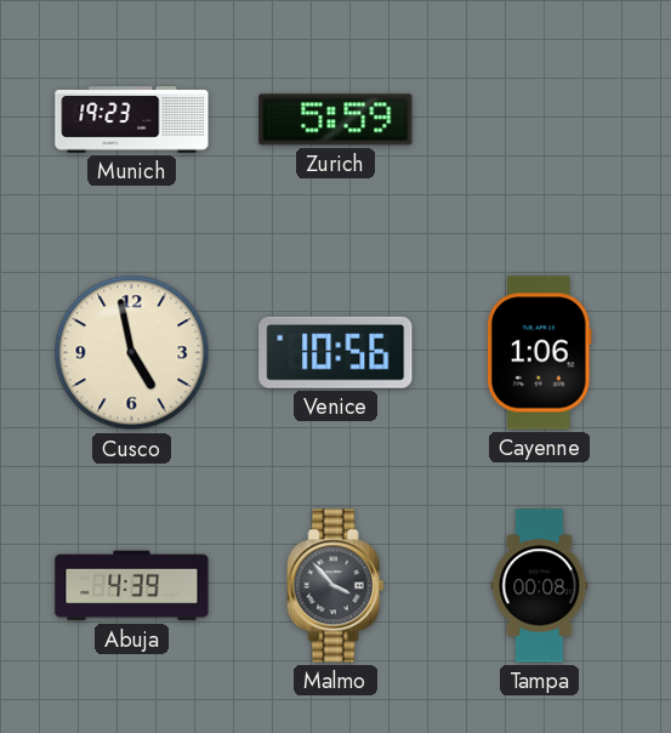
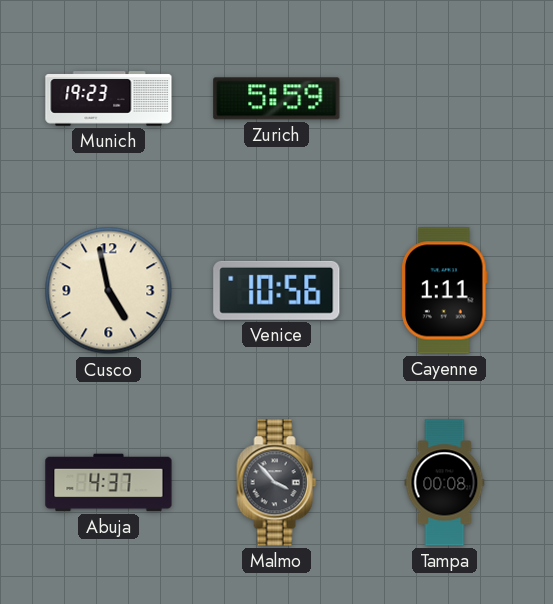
Cayenne: 1:06 -> 1:11 (445, 291)
Abuja: 4:39 -> 4:37 (109, 483)
